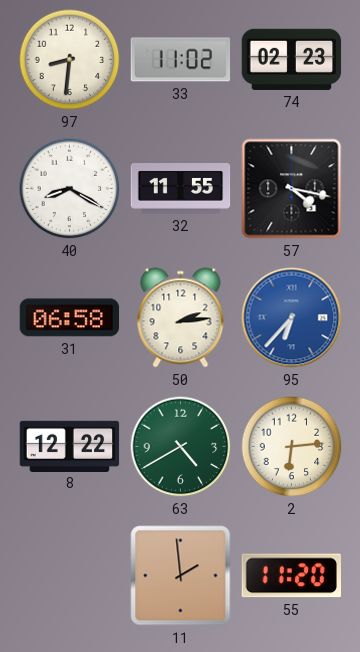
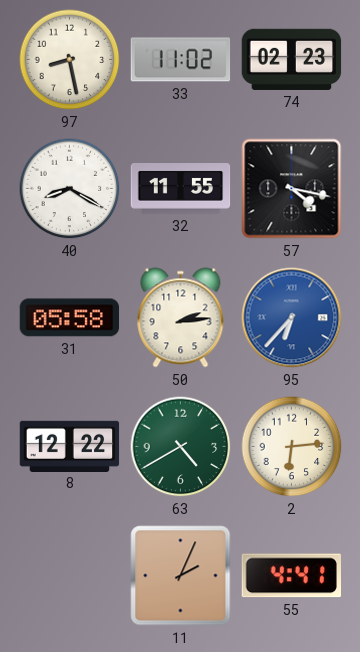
97: 8:31 -> 8:28 (70, 60)
31: 06:58 -> 05:58 (70, 318)
11: 1:59 -> 2:04 (181, 576)
55: 11:20 -> 4:41 (291, 576)
